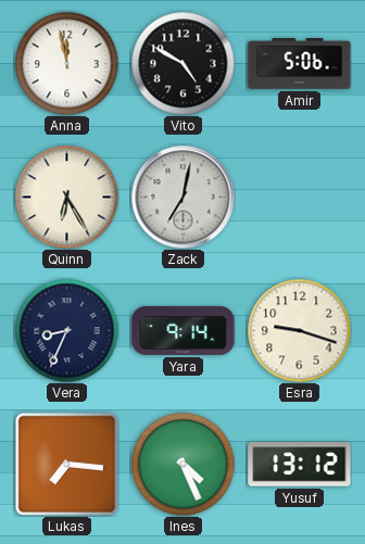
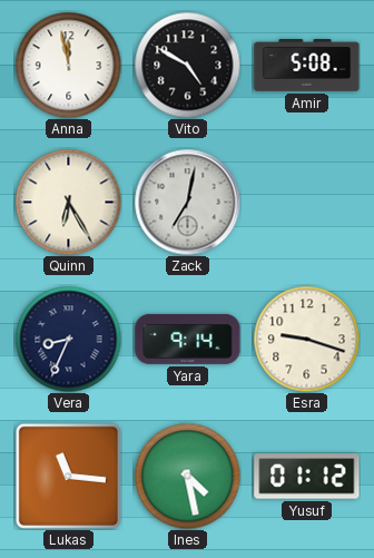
Amir: 5:06 -> 5:08 (307, 66)
Lukas: 7:16 -> 11:16 (68, 476)
Ines: 4:26 -> 4:28 (187, 476)
Yusuf: 13:12 -> 01:12 (307, 477)
